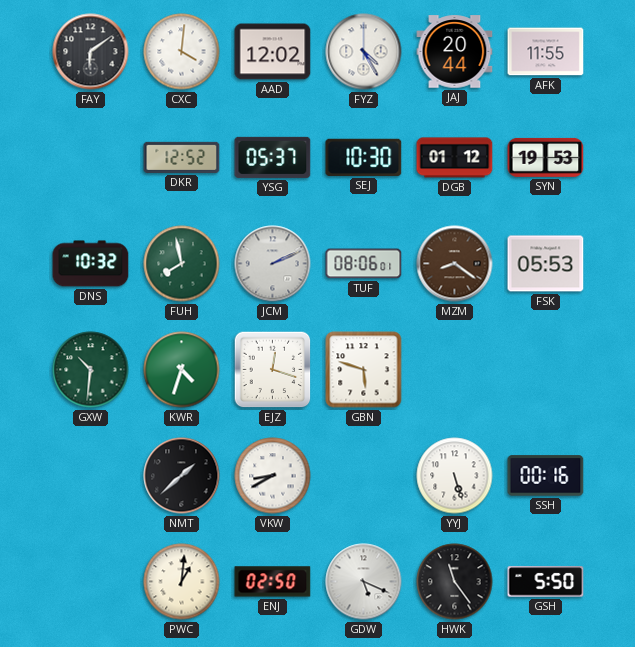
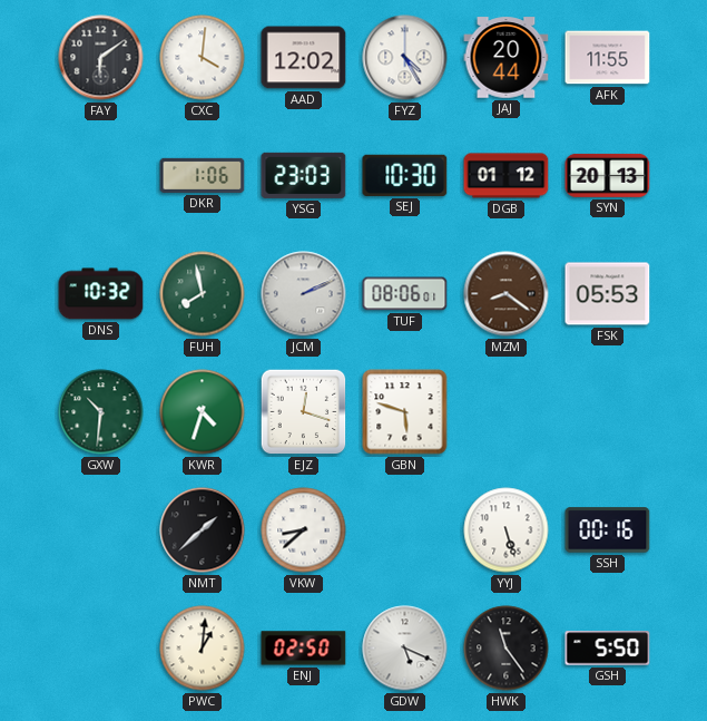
DKR: 12:52 -> 1:06 (203, 175)
YSG: 05:37 -> 23:03 (304, 175)
SYN: 19:53 -> 20:13 (608, 175)
VKW: 8:40 -> 8:38 (304, 530)
